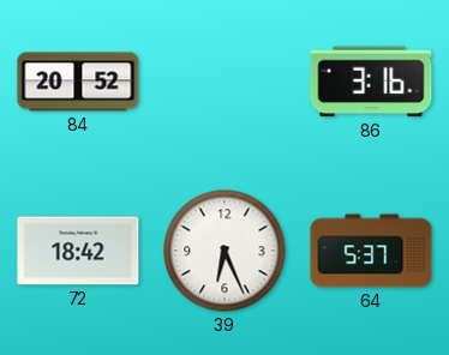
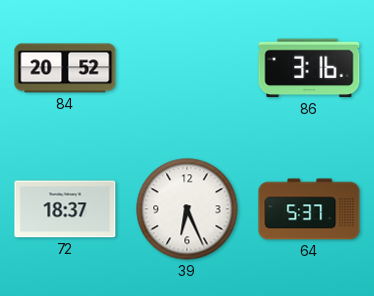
72: 18:42 -> 18:37 (65, 209)
